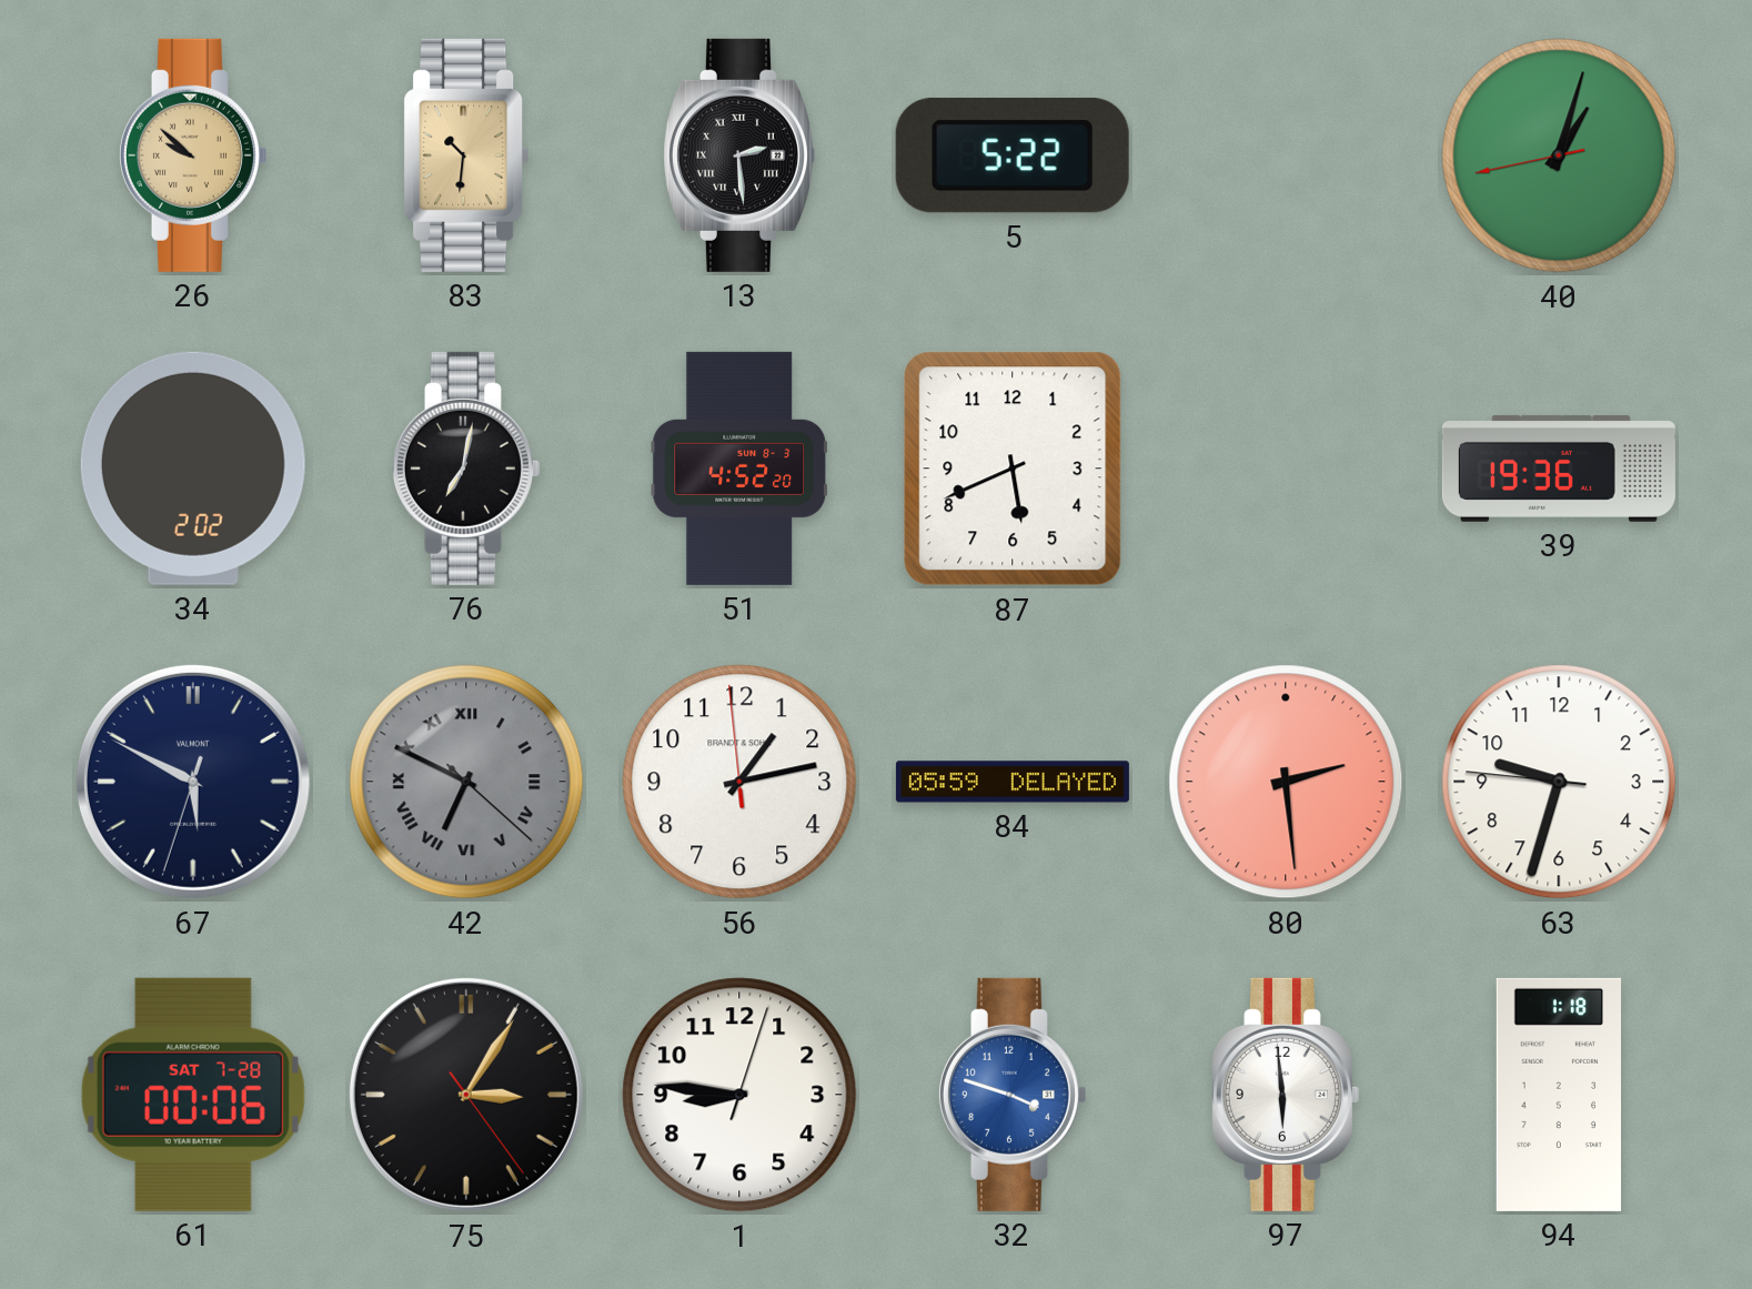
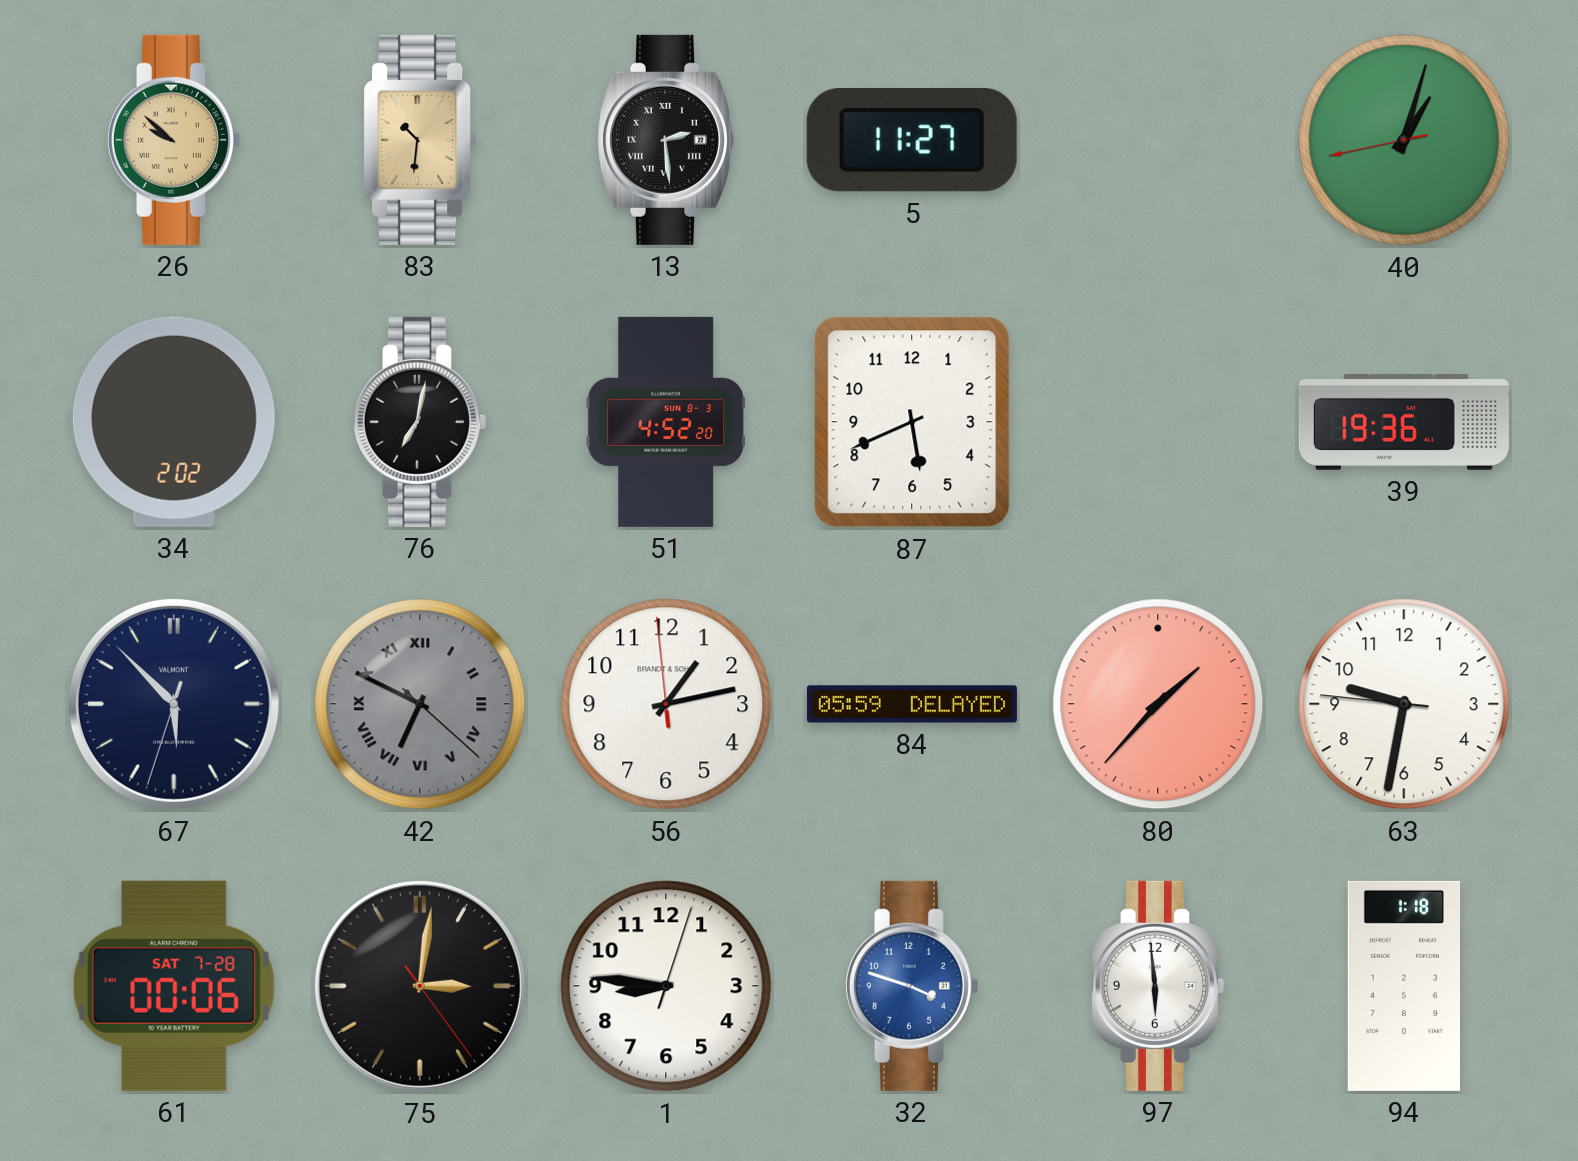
5: 5:22 -> 11:27 (912, 140)
67: 5:49 -> 5:52 (174, 704)
80: 2:29 -> 1:37 (1158, 704)
63: 9:32 -> 9:31 (1404, 704)
75: 3:05 -> 3:01 (420, 986)
